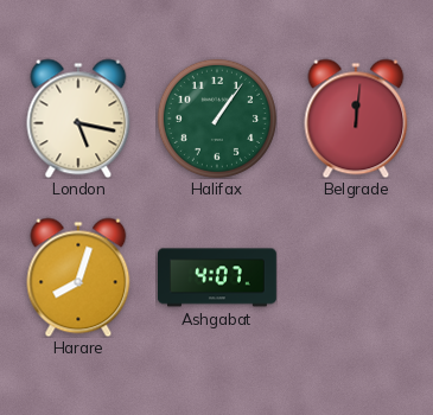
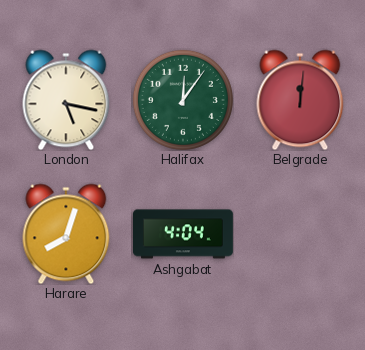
Halifax: 1:06 -> 12:06 (183, 100)
Ashgabat: 4:07 -> 4:04 (184, 234)
